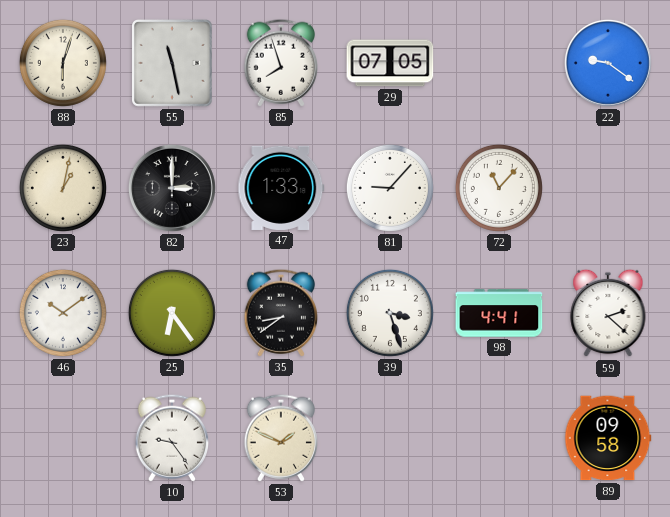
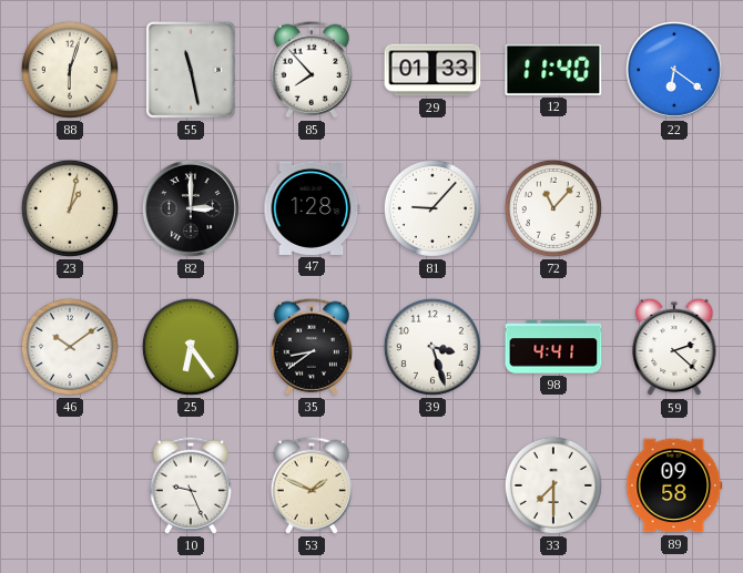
85: 7:57 -> 7:53 (311, 70)
29: 07:05 -> 01:33 (432, 70)
12: none -> 11:40 (553, 70)
22: 9:21 -> 6:21 (674, 70)
47: 1:33 -> 1:28 (312, 208)
10: 9:24 -> 9:26 (190, 485)
33: none -> 7:30 (553, 485)
